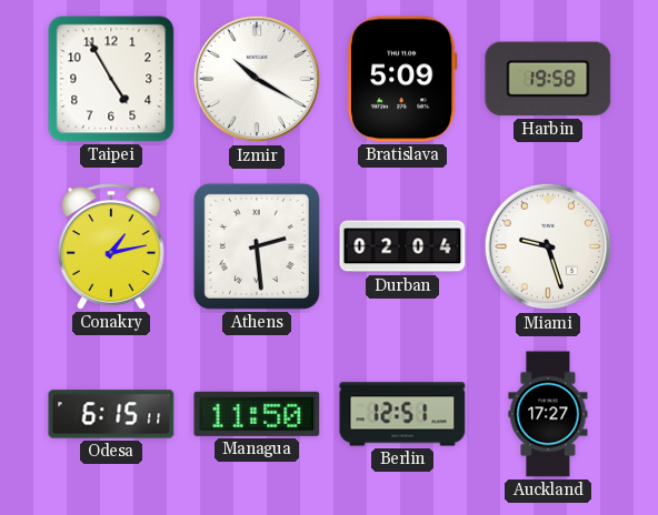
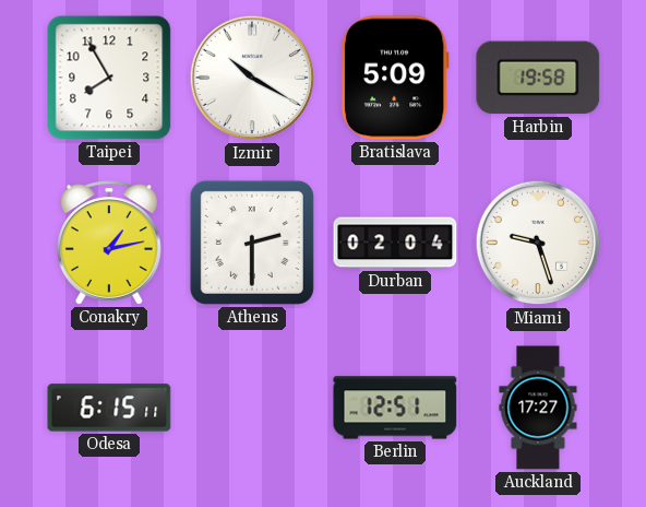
Taipei: 4:55 -> 7:55 (109, 78)
Athens: 2:29 -> 2:30 (252, 243)
Managua: 11:50 -> none (257, 414)
